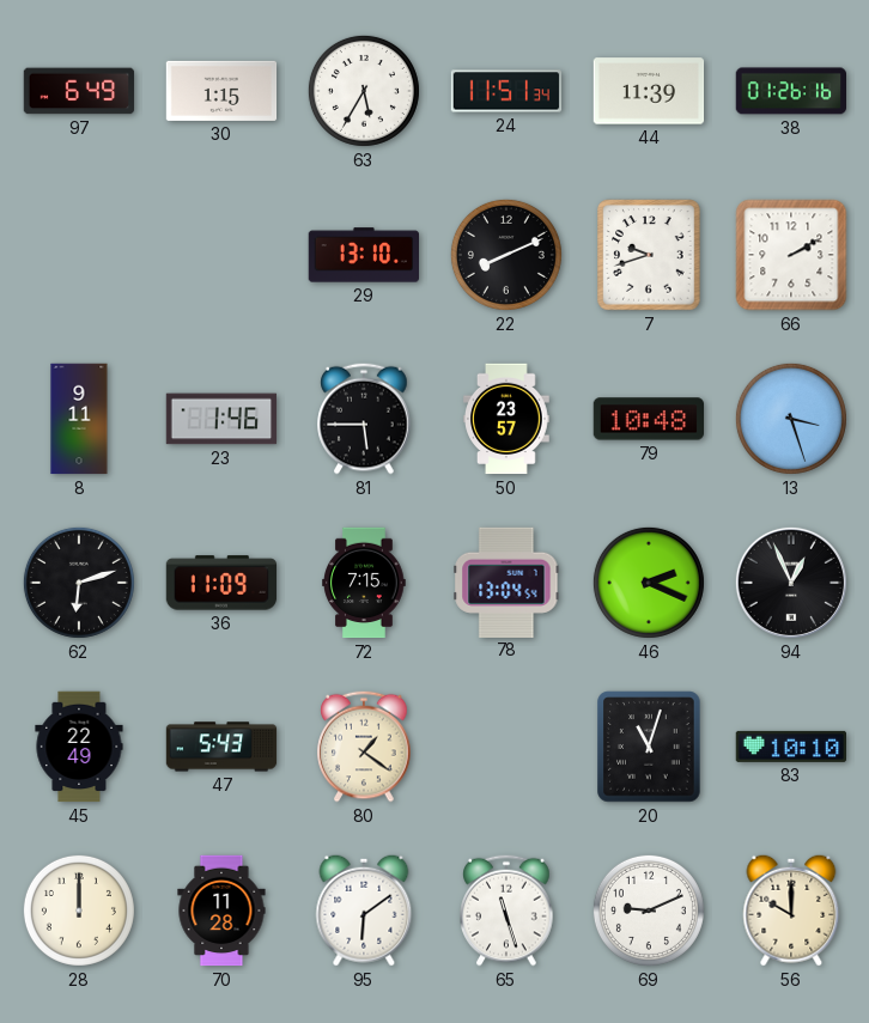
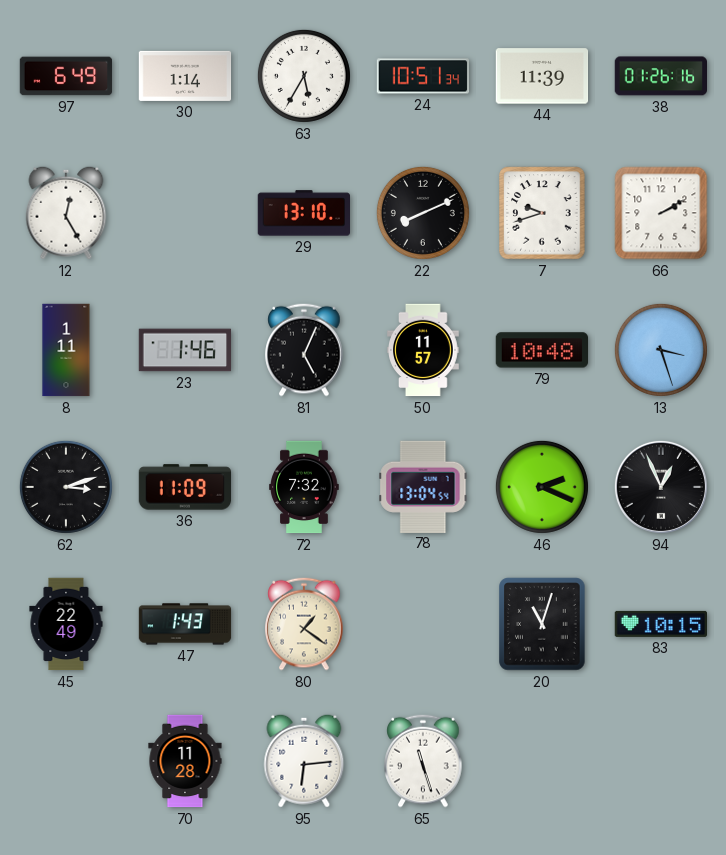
30: 1:15 -> 1:14 (185, 76)
24: 11:51 -> 10:51 (423, 76)
12: none -> 12:25 (66, 213)
8: 9:11 -> 1:11 (66, 350)
81: 5:45 -> 5:04 (304, 350)
50: 23:57 -> 11:57 (424, 350)
62: 6:12 -> 3:12 (66, 487)
72: 7:15 -> 7:32 (304, 487)
47: 5:43 -> 1:43 (185, 624)
83: 10:10 -> 10:15 (660, 624)
28: 12:00 -> none (79, 911)
95: 6:09 -> 6:14 (304, 761)
69: 9:11 -> none (649, 911)
56: 10:00 -> none (791, 911)
